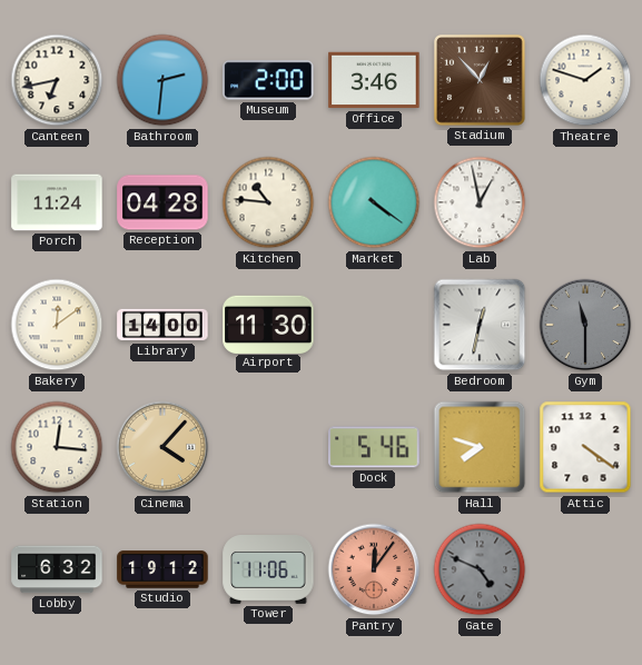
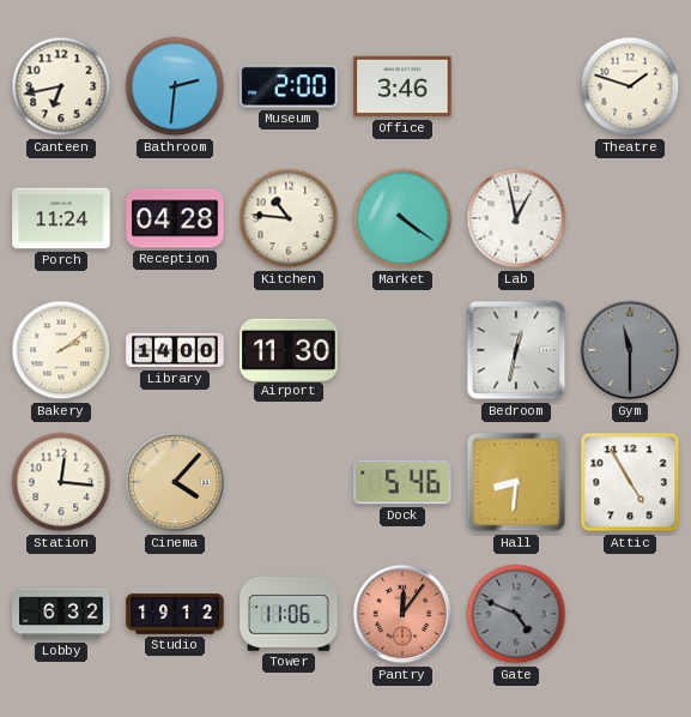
Stadium: 12:53 -> none (481, 81)
Bakery: 12:09 -> 2:09 (61, 350)
Hall: 7:48 -> 8:31 (516, 482)
Attic: 4:21 -> 4:55 (630, 482)
